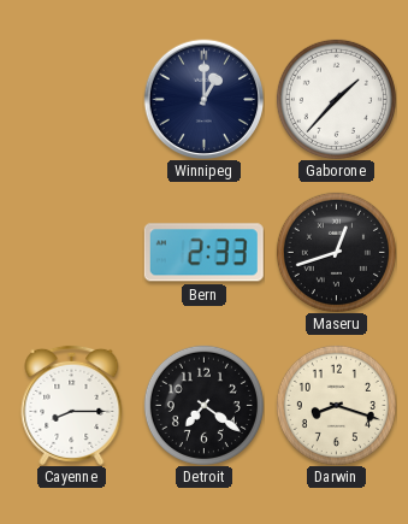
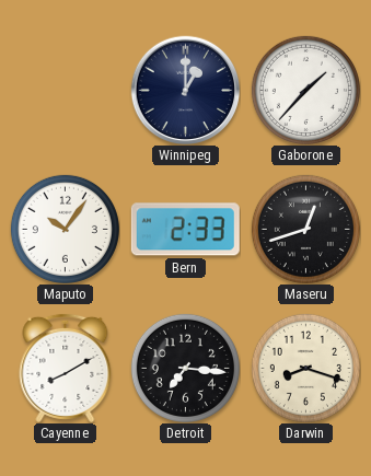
Maputo: none -> 10:06 (65, 229)
Cayenne: 8:15 -> 8:10 (66, 368)
Detroit: 7:21 -> 7:16 (185, 368)
